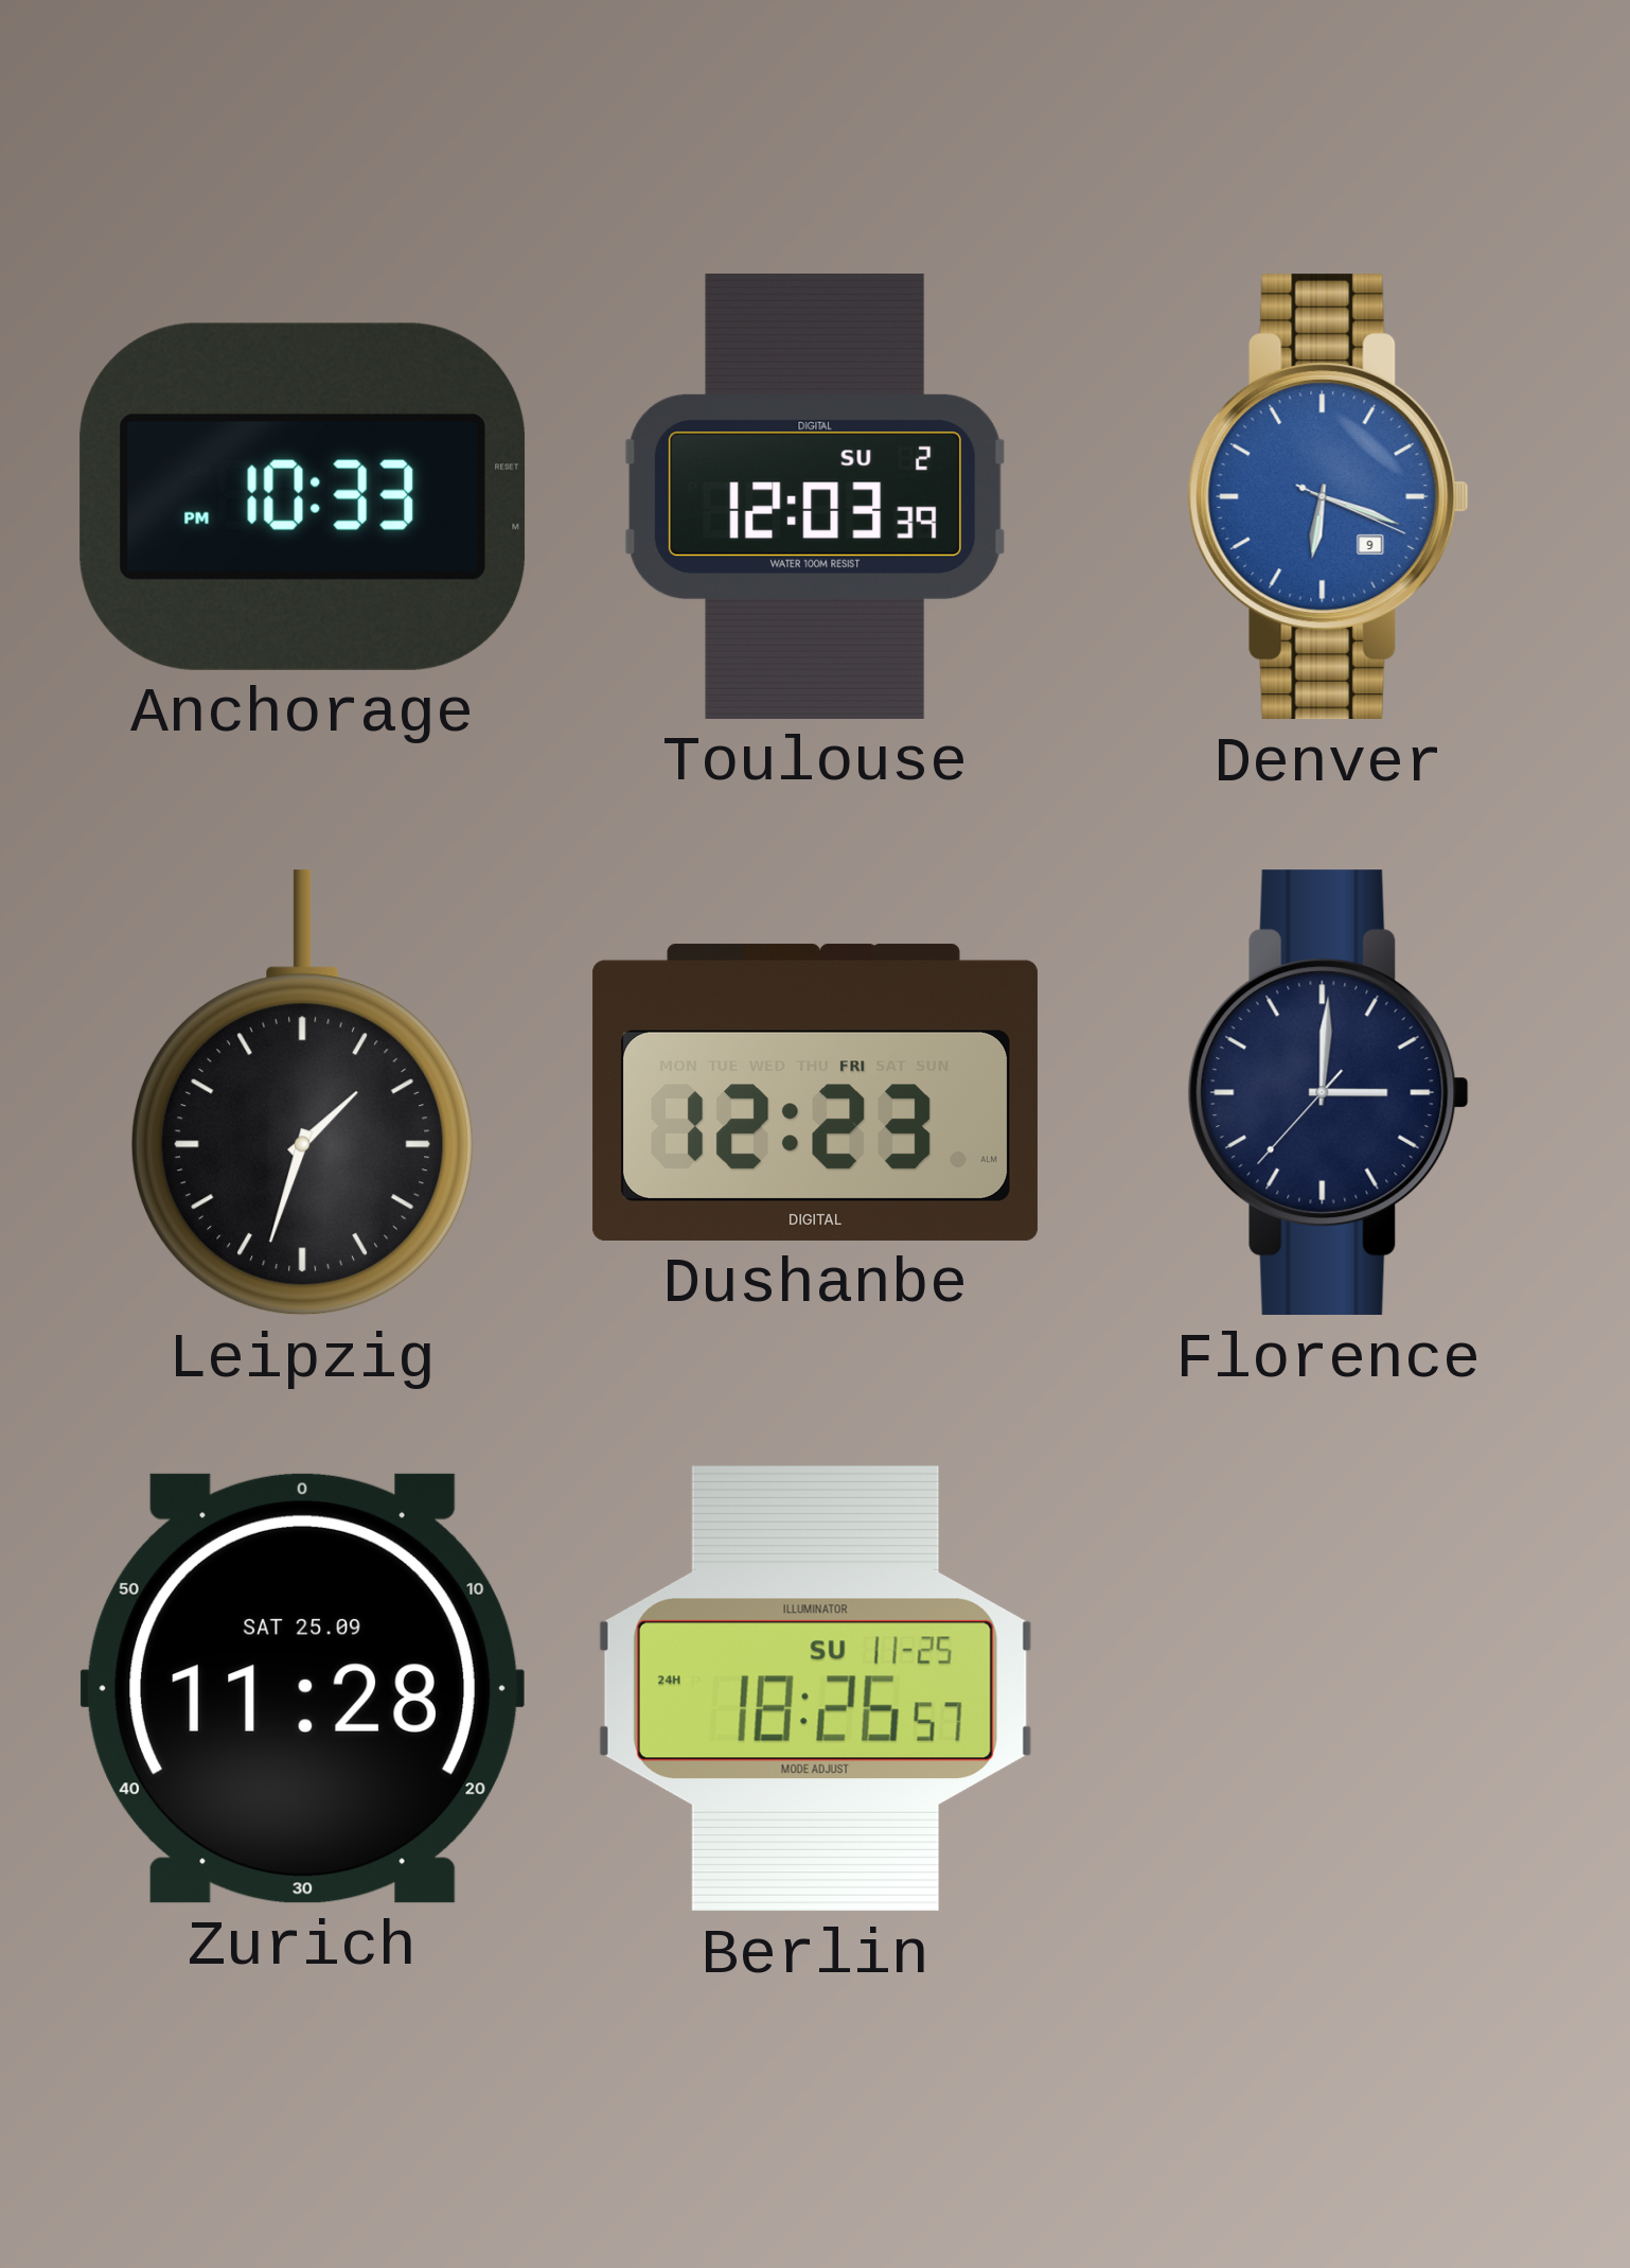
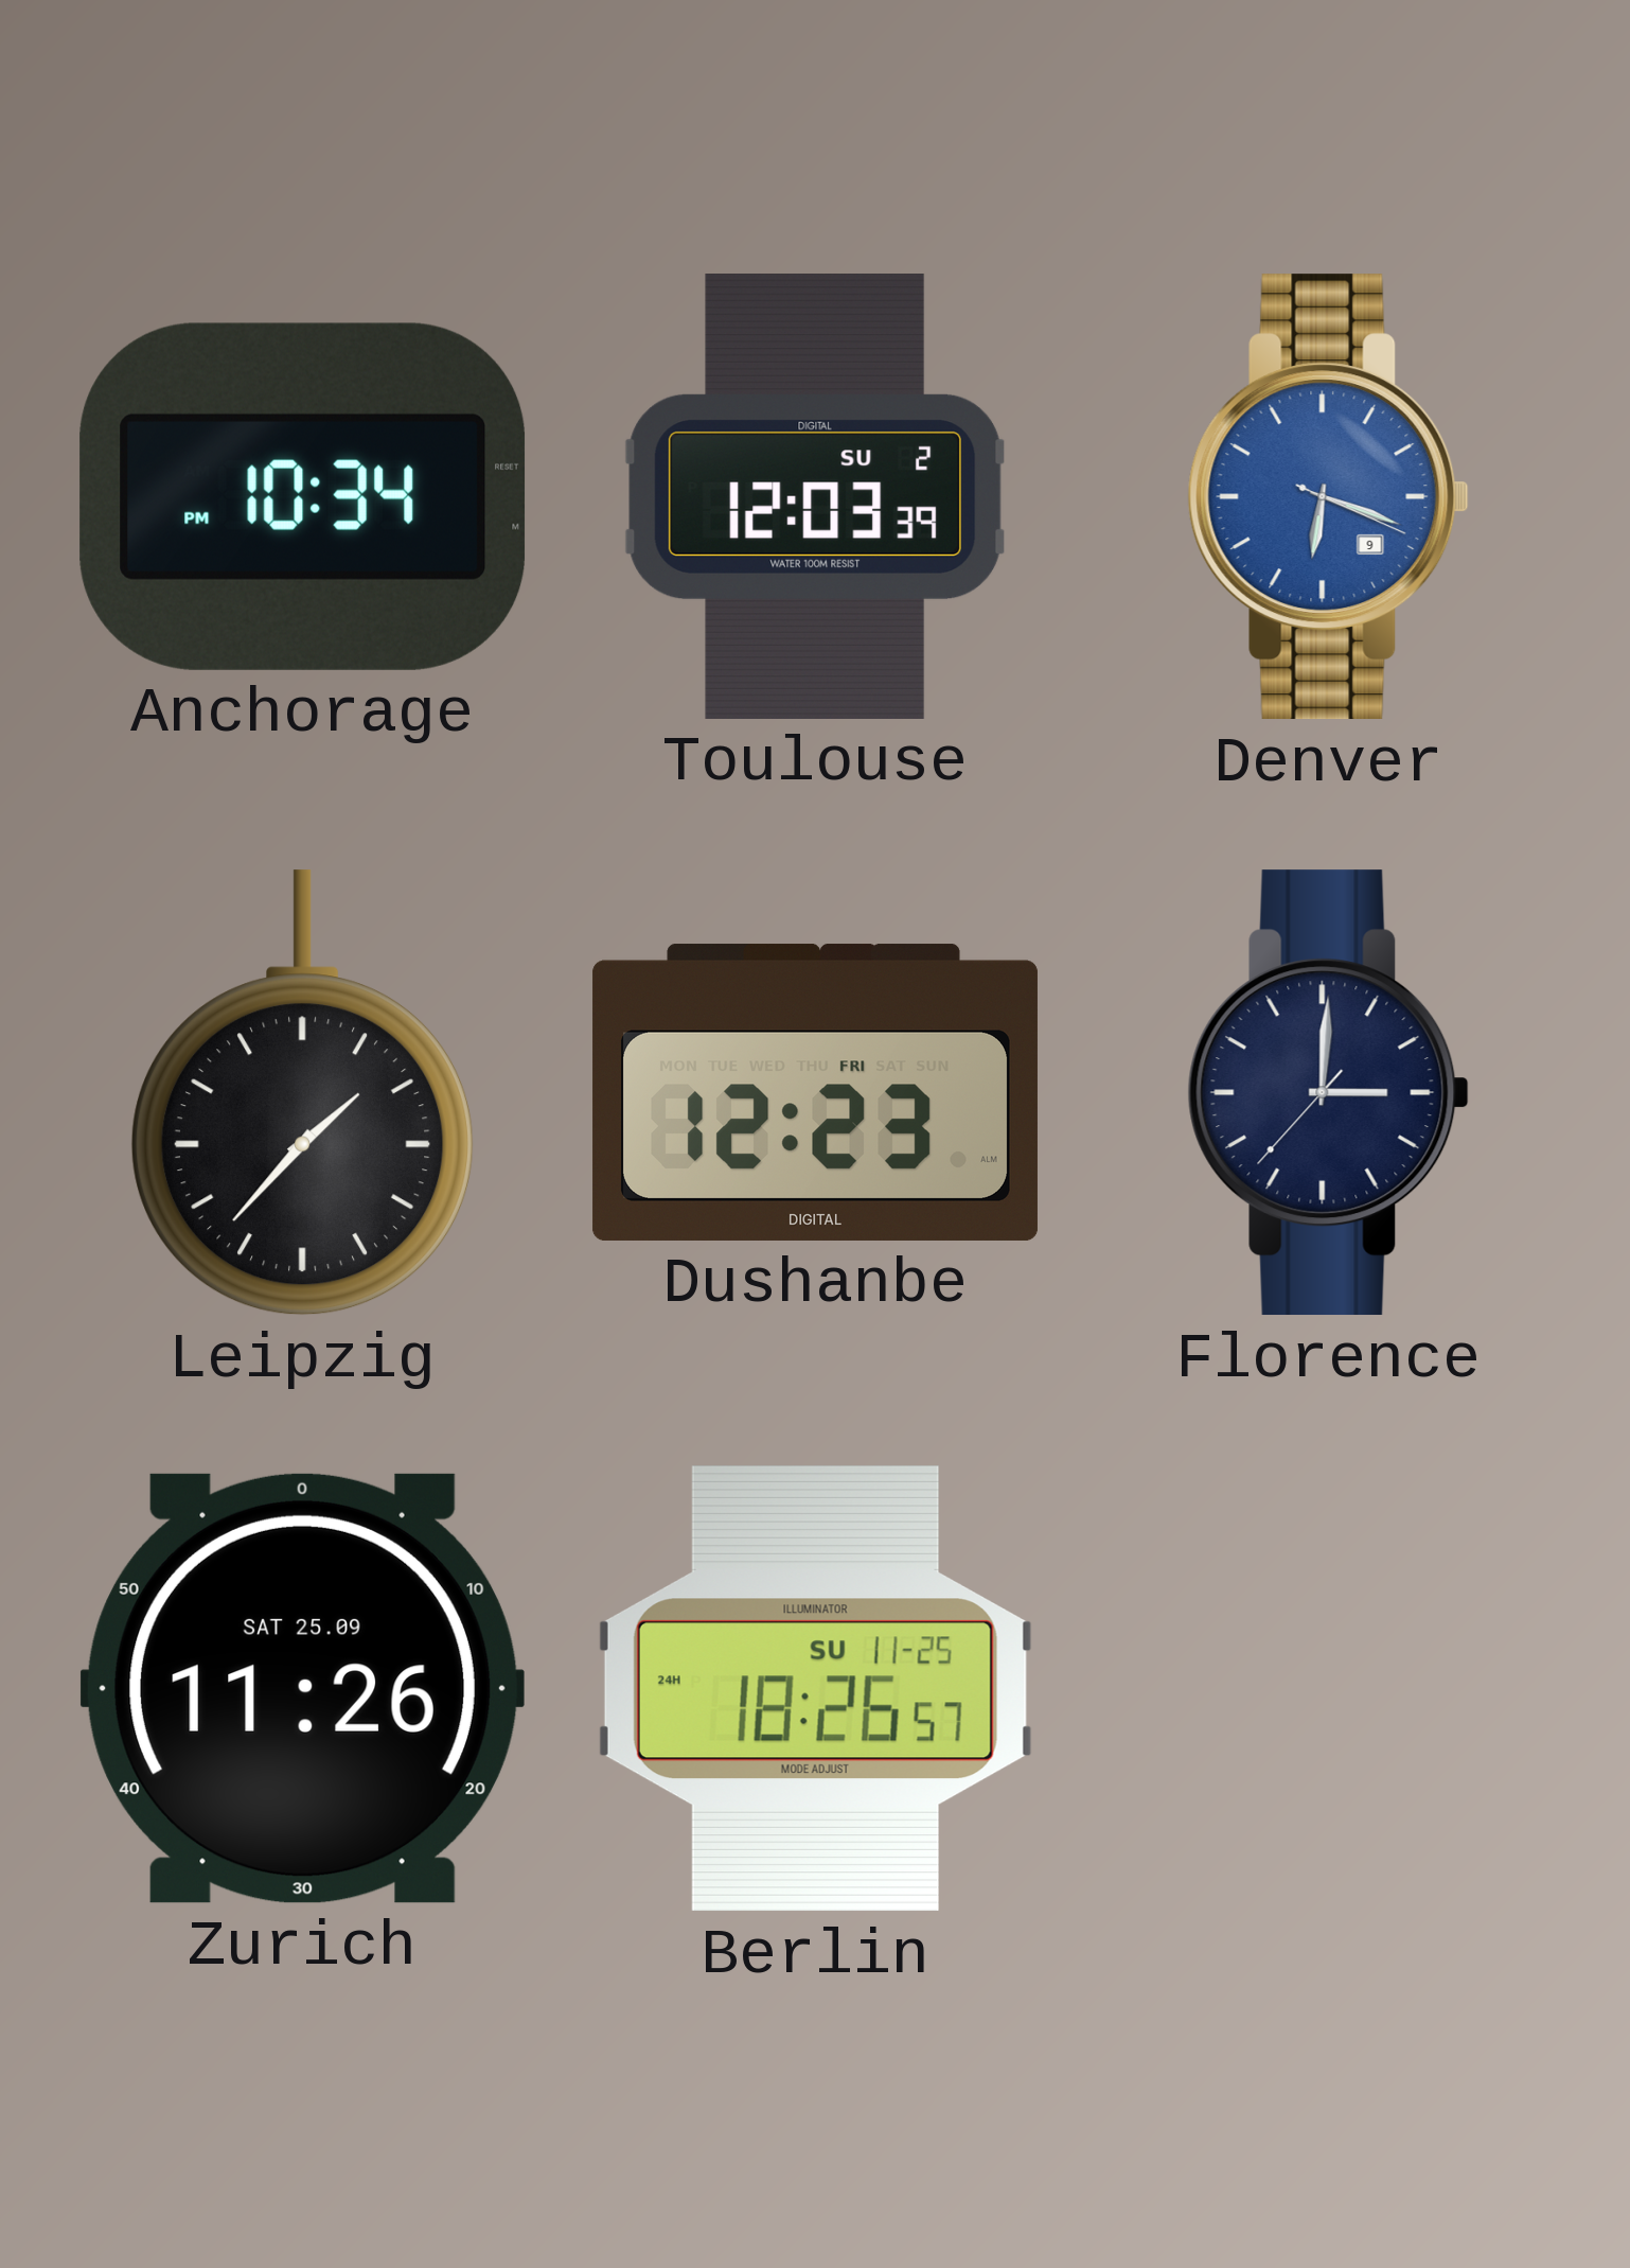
Anchorage: 10:33 -> 10:34 (303, 496)
Leipzig: 1:33 -> 1:37 (303, 1093)
Zurich: 11:28 -> 11:26 (302, 1688)
